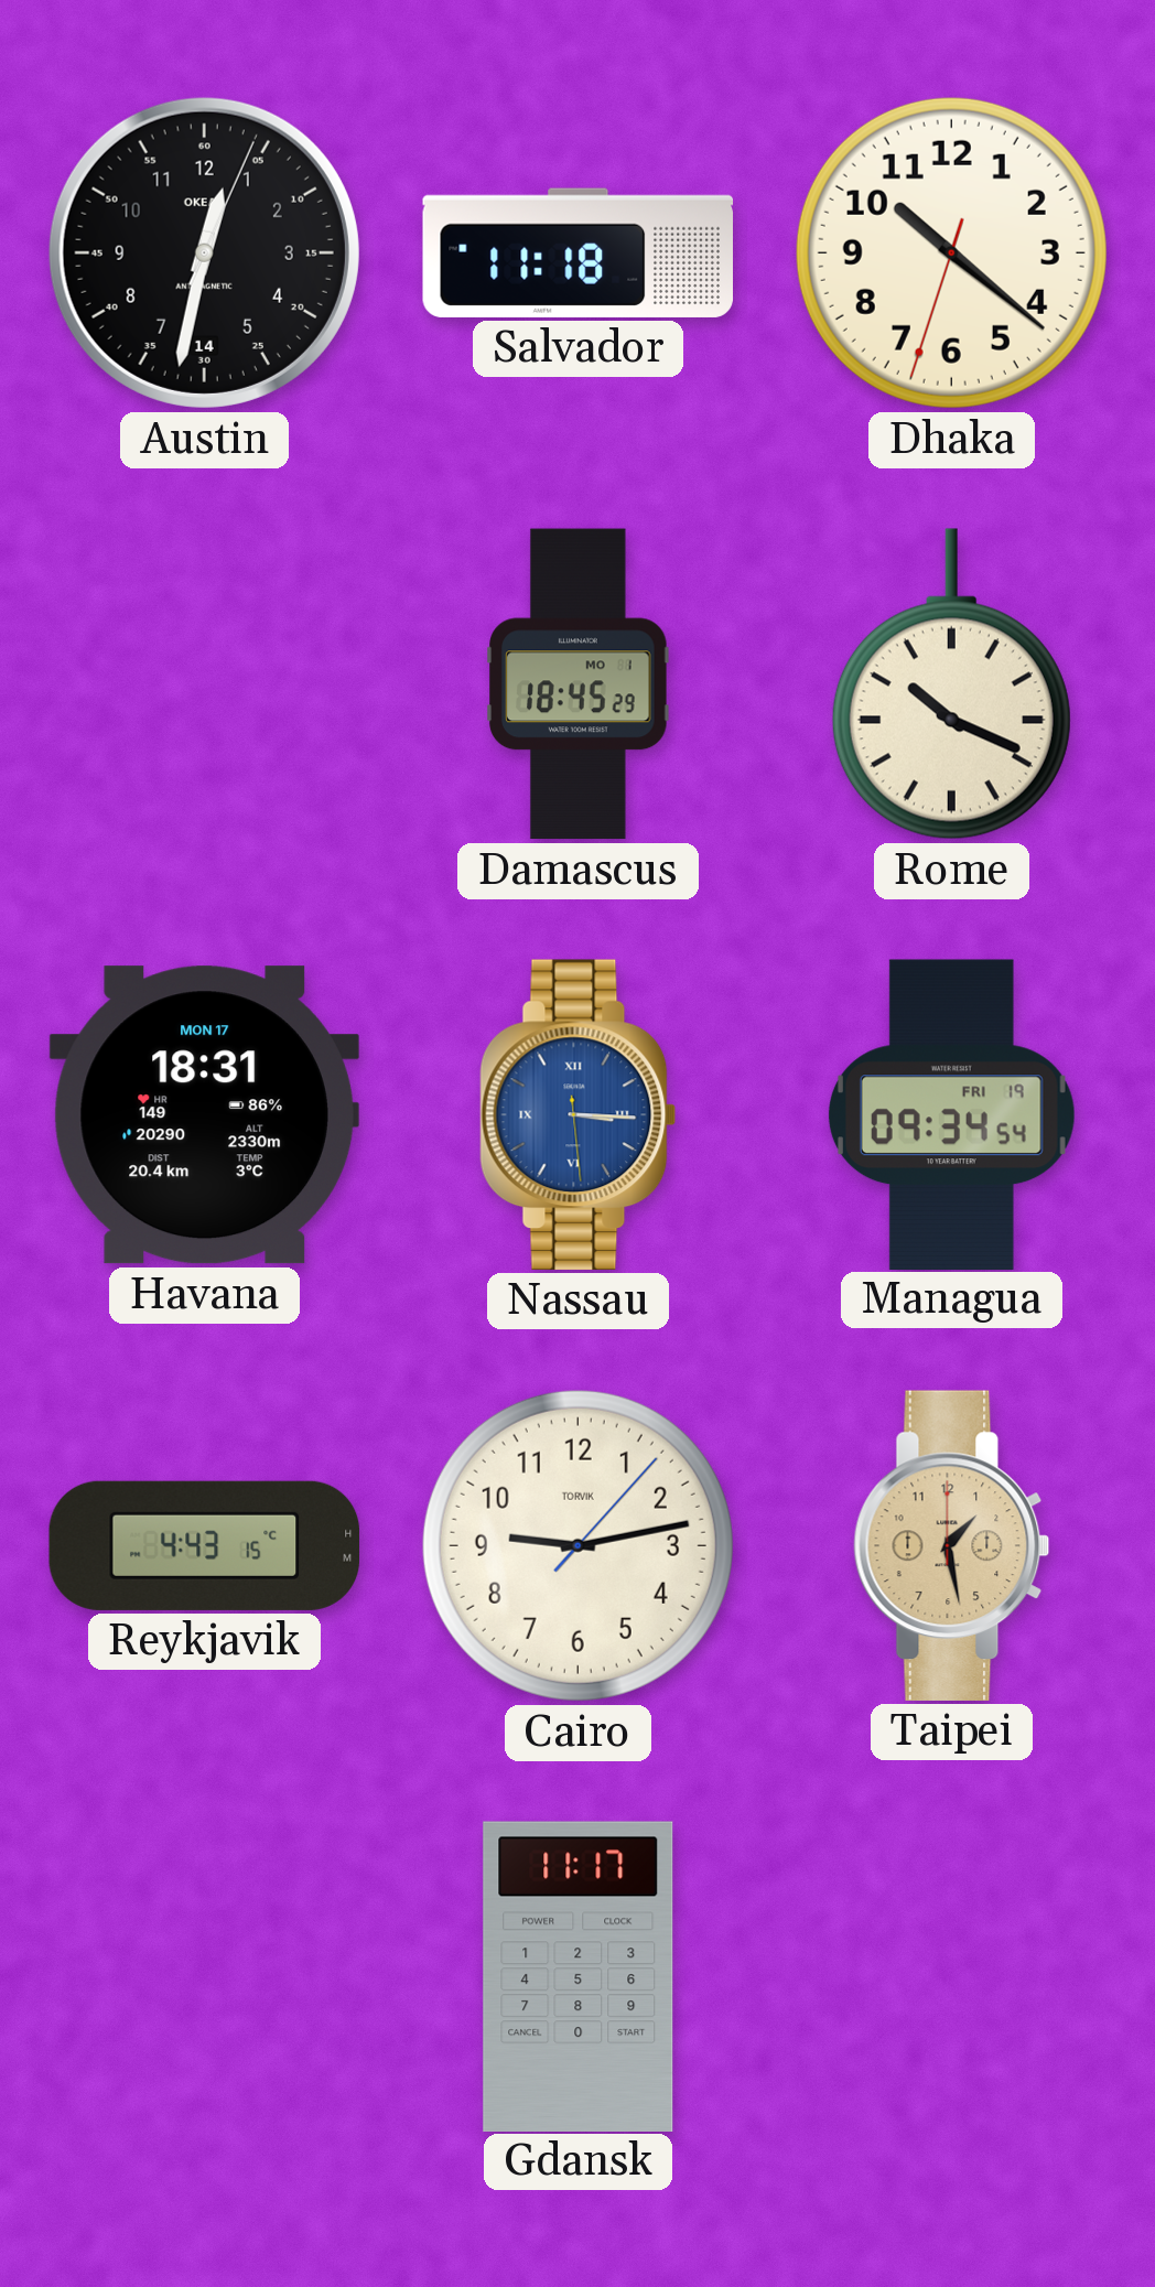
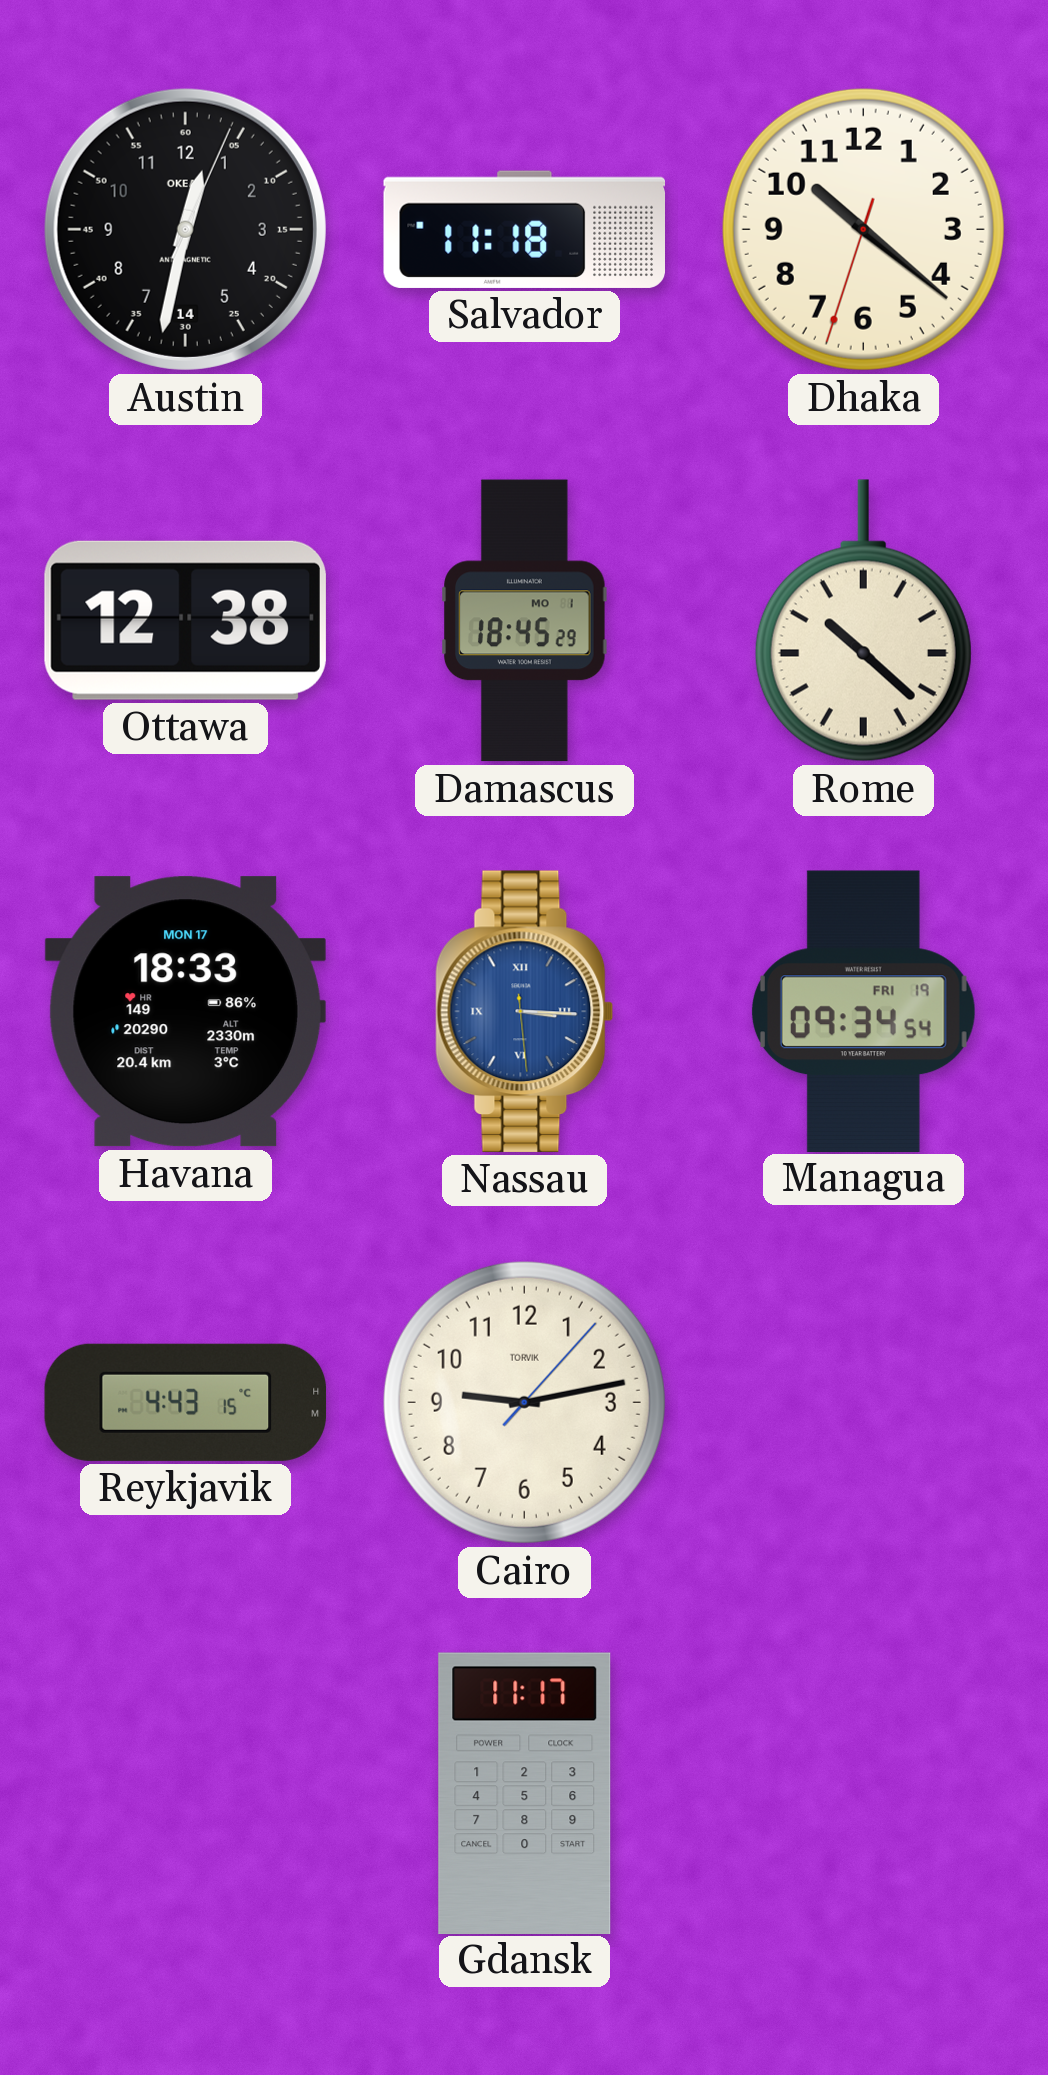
Ottawa: none -> 12:38 (185, 620)
Rome: 10:19 -> 10:22 (863, 621)
Havana: 18:31 -> 18:33 (185, 1012)
Taipei: 1:28 -> none (952, 1545)
